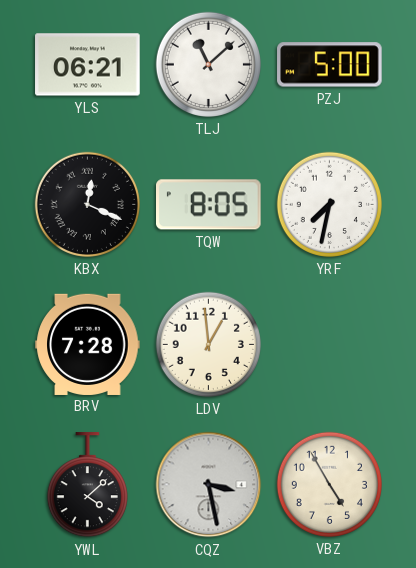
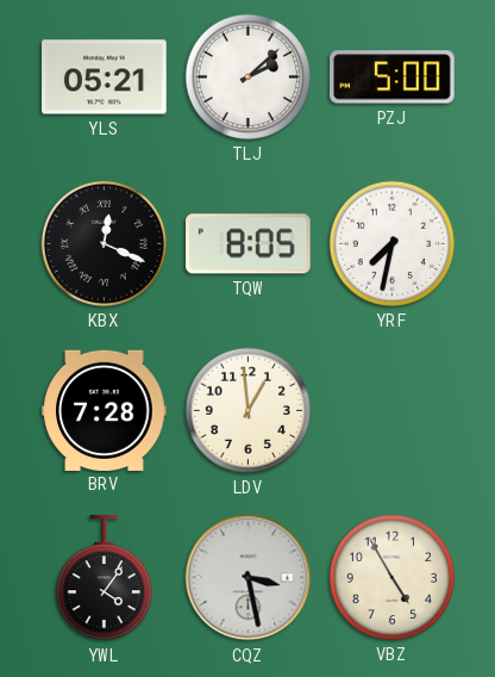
YLS: 06:21 -> 05:21 (105, 77)
TLJ: 11:08 -> 2:08 (248, 76)
YWL: 4:08 -> 4:06 (104, 578)
